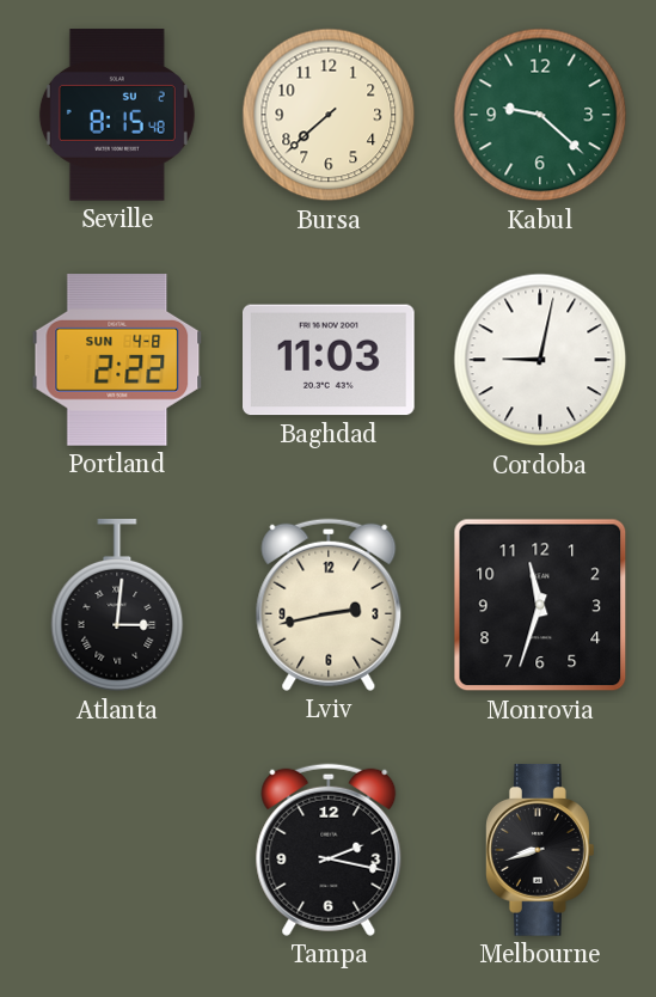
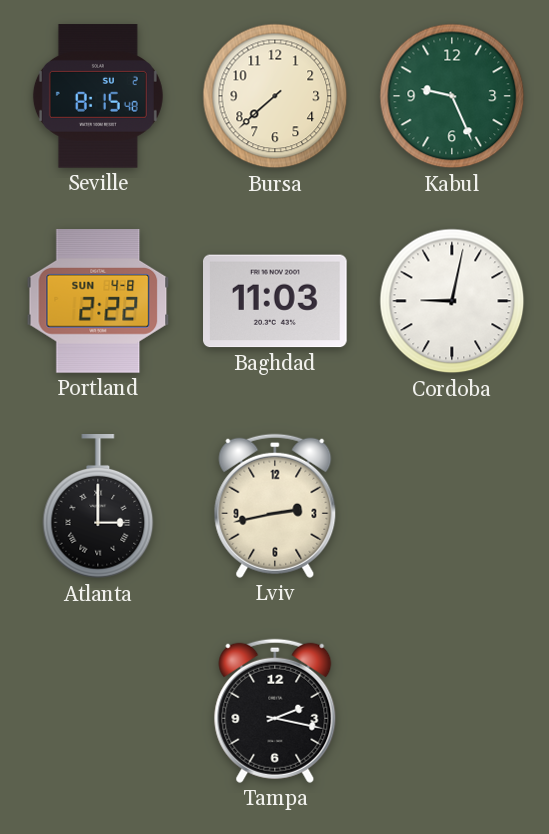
Kabul: 9:22 -> 9:26 (452, 96)
Atlanta: 3:01 -> 3:00 (98, 507)
Monrovia: 11:33 -> none (540, 605)
Melbourne: 8:42 -> none (541, 850)
